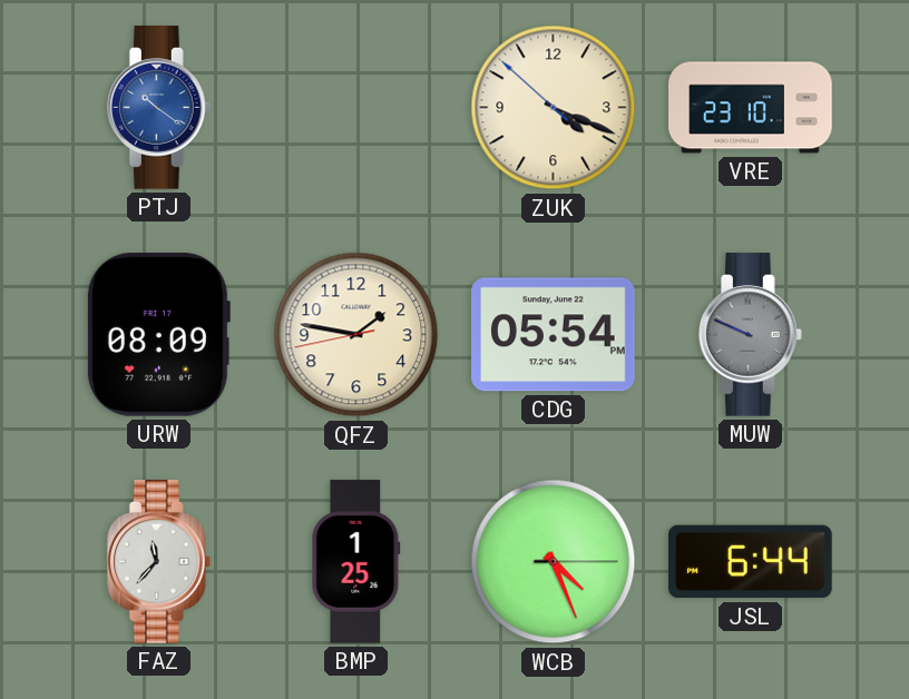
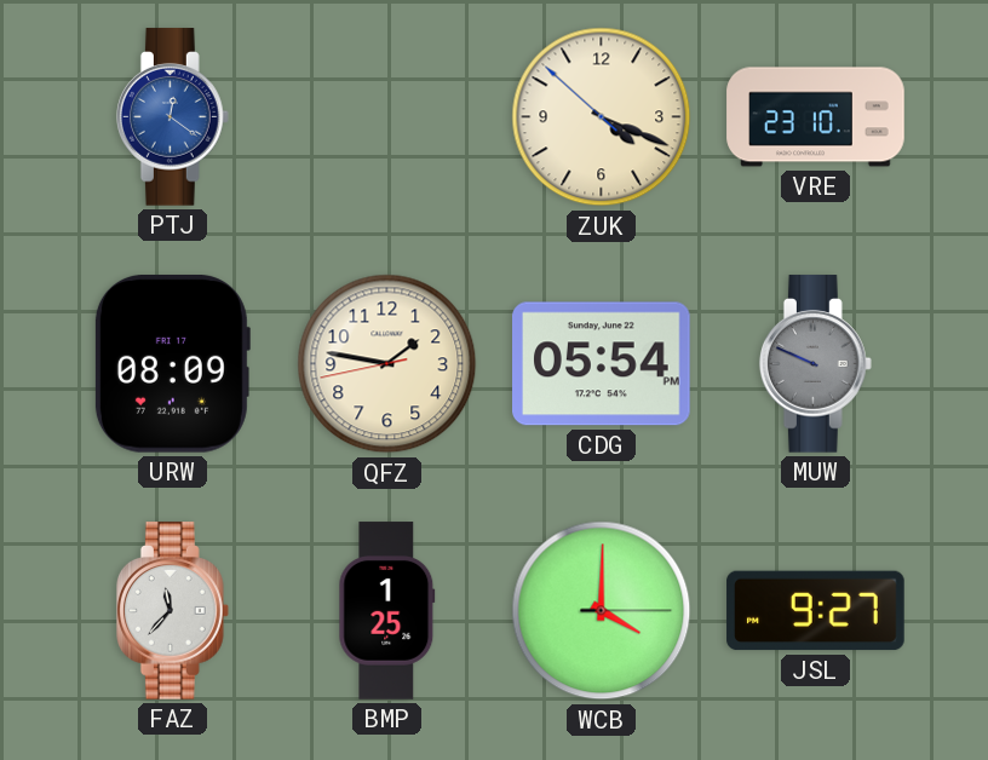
PTJ: 10:21 -> 12:21 (172, 117)
WCB: 4:26 -> 4:00 (602, 611)
JSL: 6:44 -> 9:27 (816, 611)
